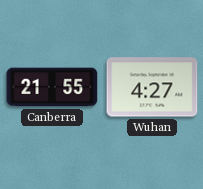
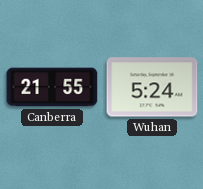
Wuhan: 4:27 -> 5:24 (152, 87)
